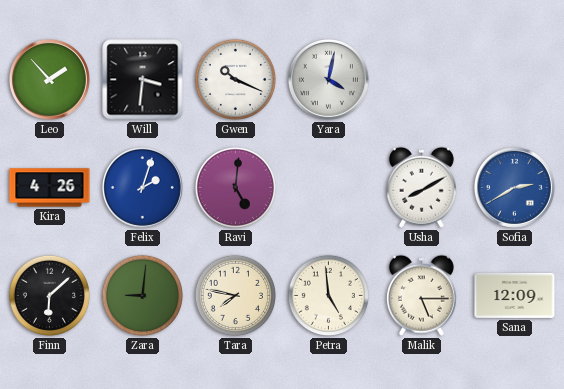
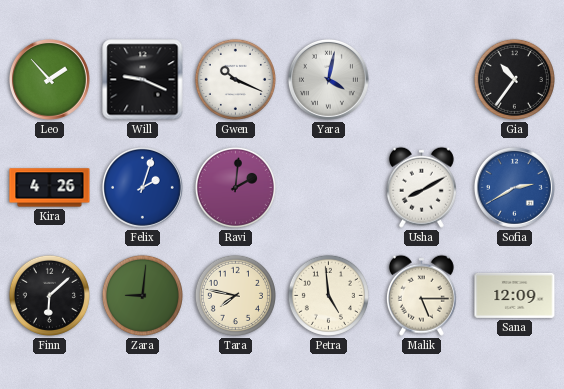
Will: 3:31 -> 9:19 (143, 80)
Gia: none -> 10:36 (514, 79)
Ravi: 5:01 -> 2:01 (235, 187)
